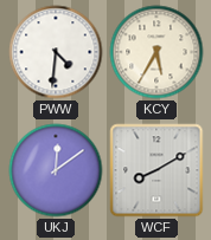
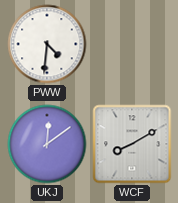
KCY: 5:35 -> none (156, 52)
